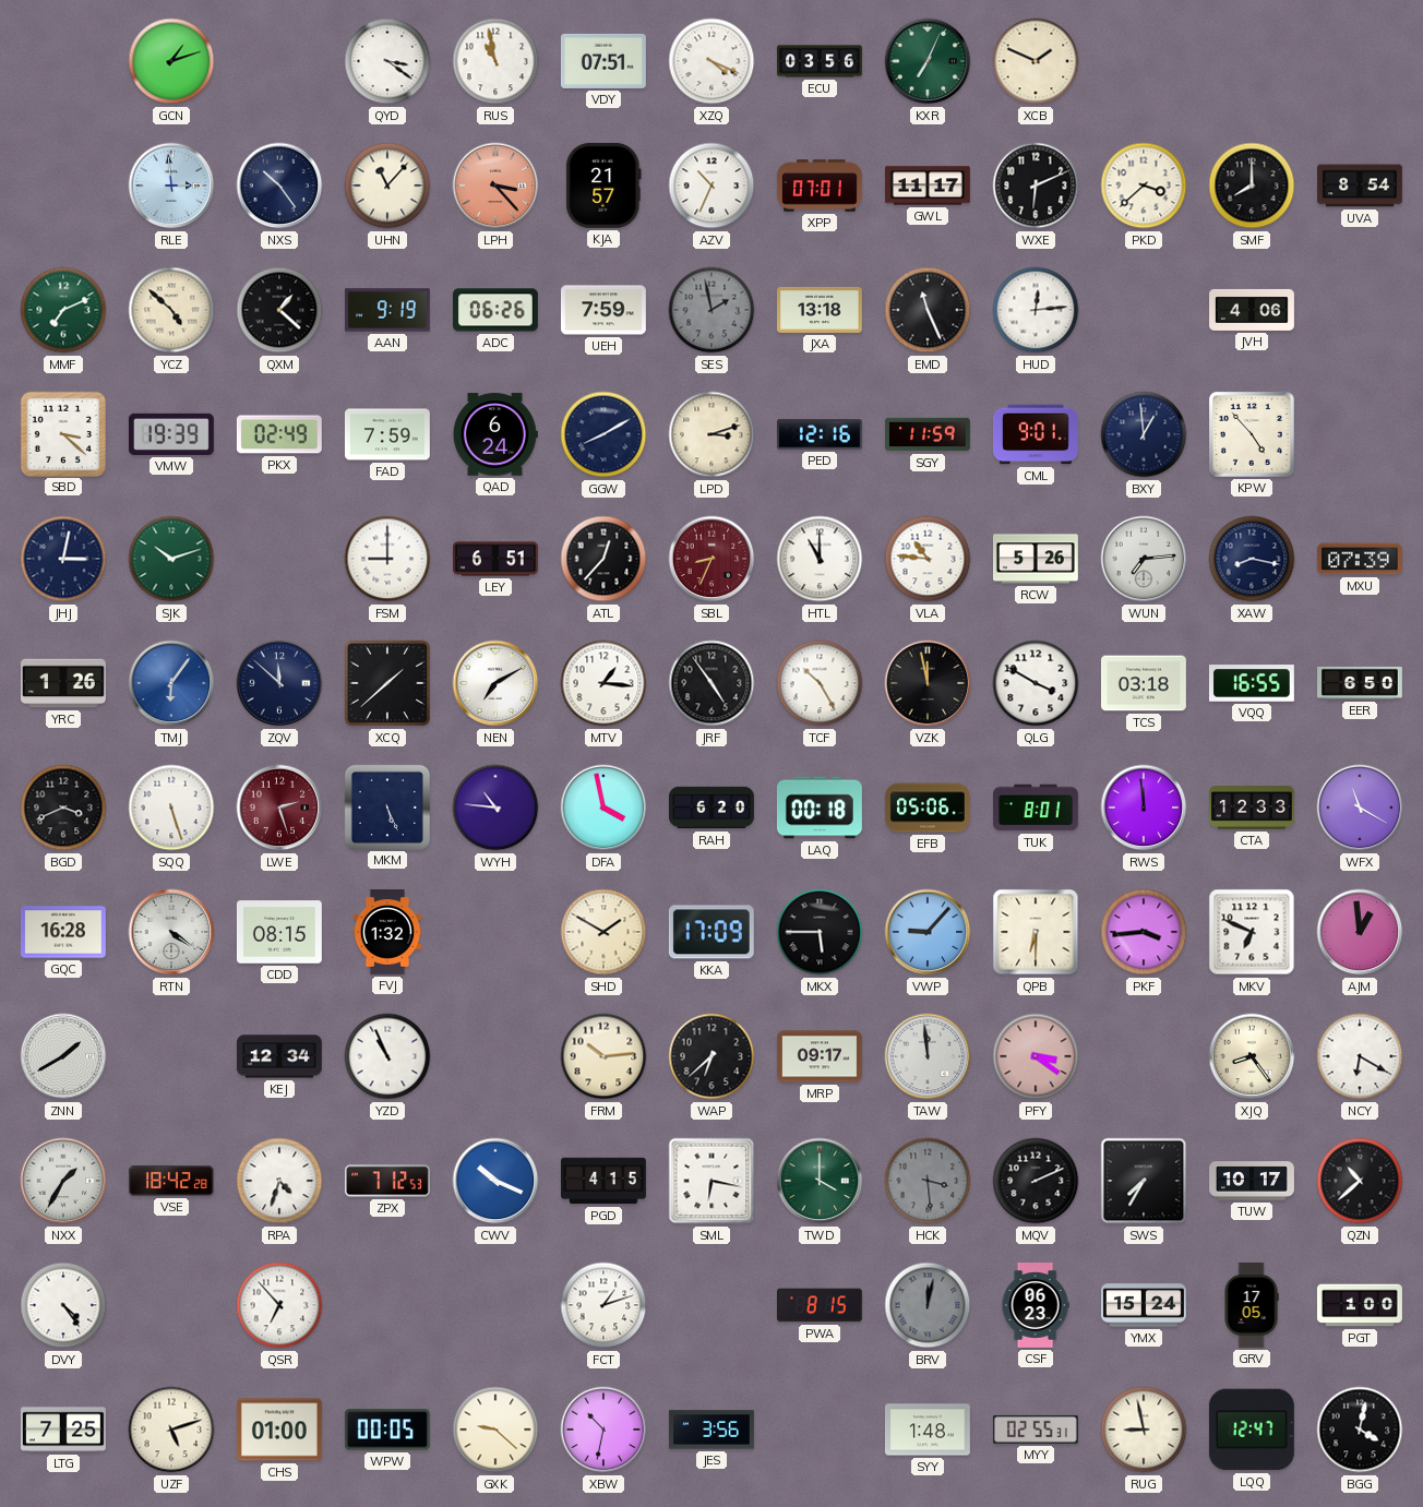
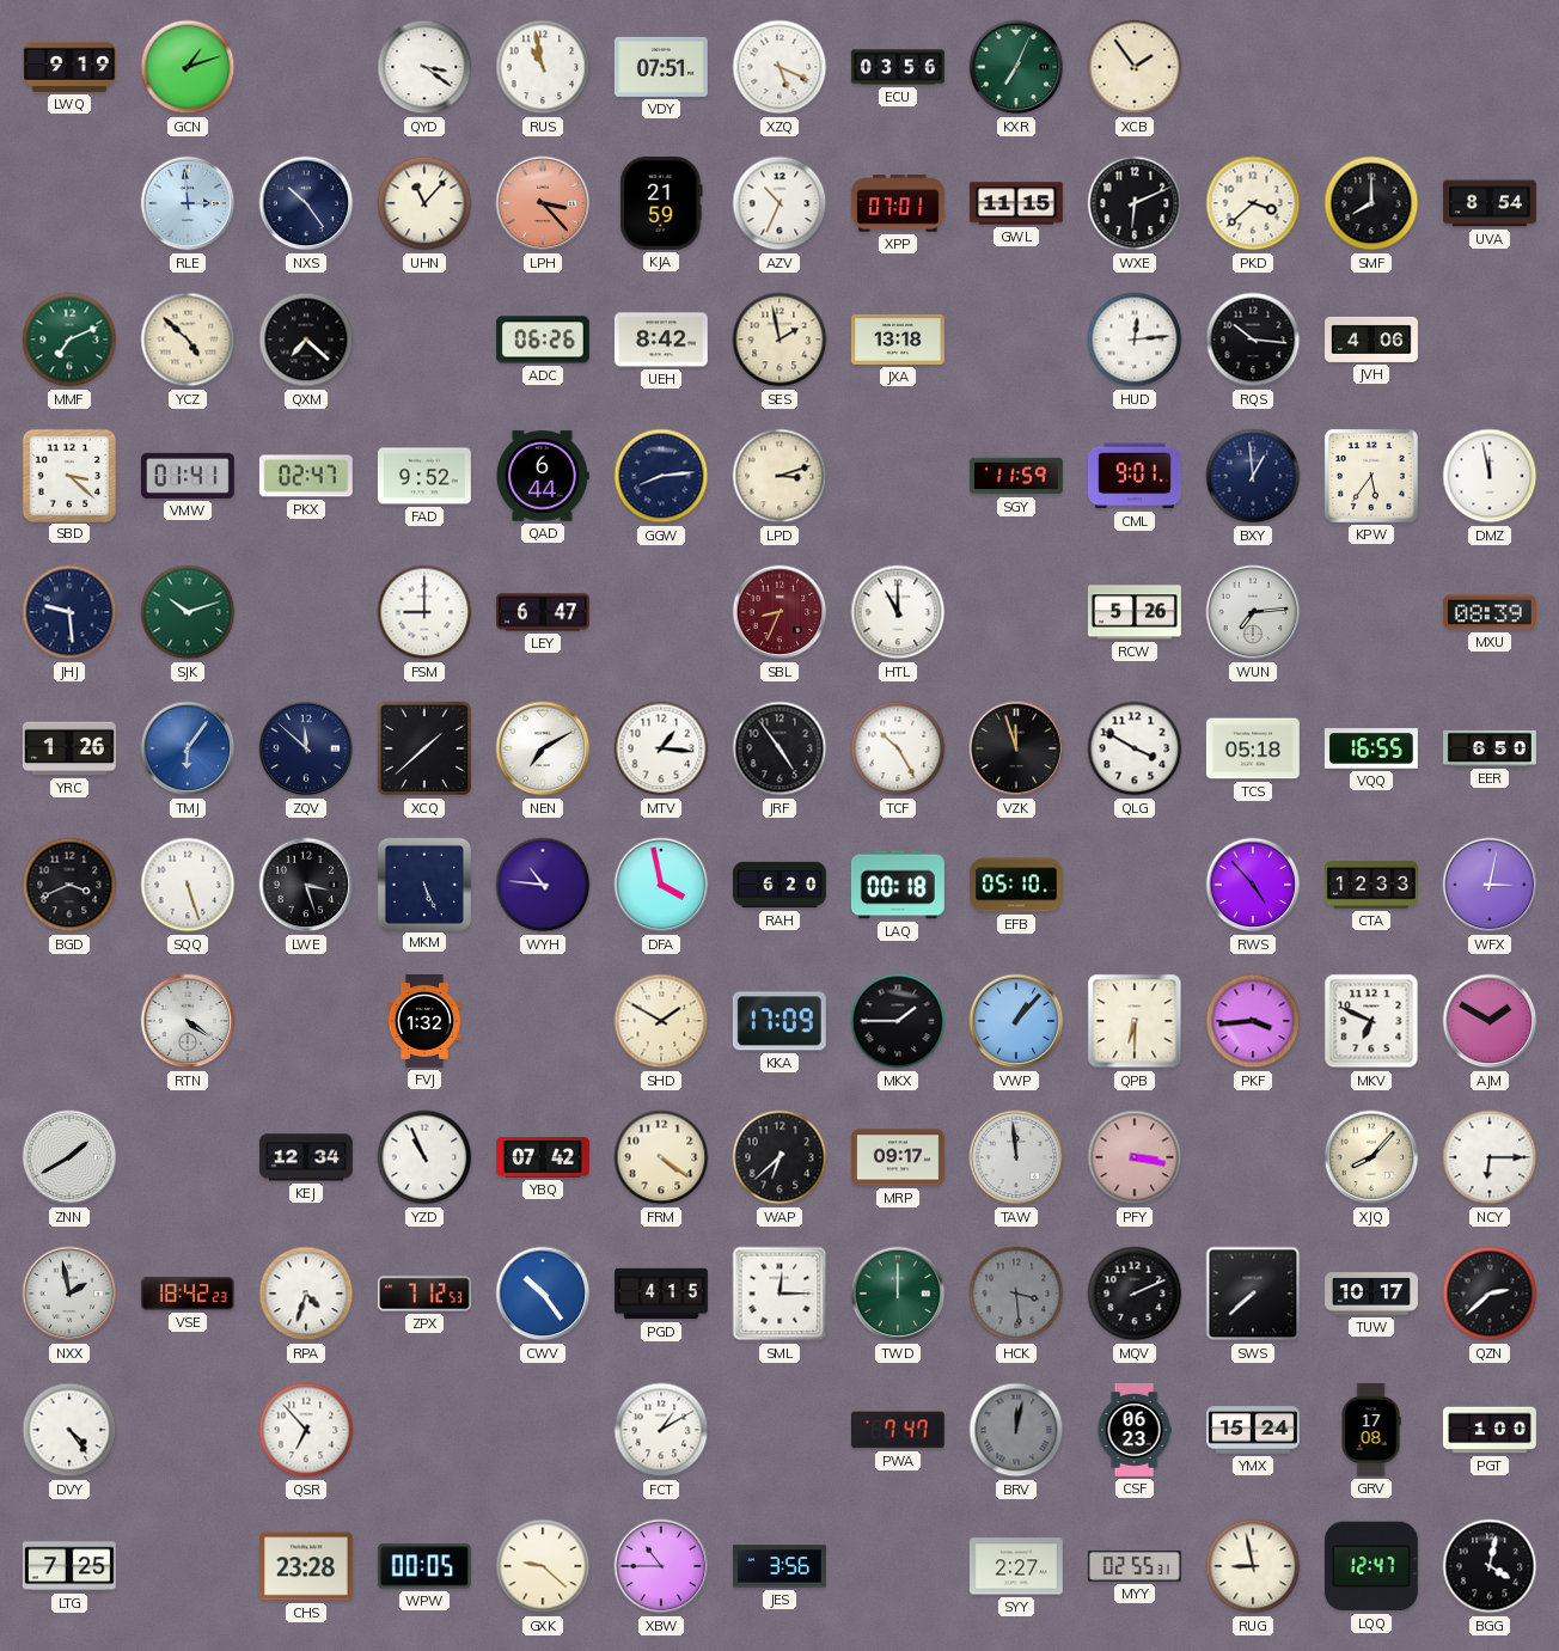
LWQ: none -> 9:19 (69, 67)
XZQ: 4:19 -> 5:19 (779, 67)
XCB: 1:49 -> 1:54 (1135, 67)
KJA: 21:57 -> 21:59 (661, 203)
GWL: 11:17 -> 11:15 (1016, 203)
QXM: 1:22 -> 7:22 (306, 340)
AAN: 9:19 -> none (387, 310)
UEH: 7:59 -> 8:42 (661, 340)
SES dial: grey -> cream (779, 340)
EMD: 11:26 -> none (928, 310)
RQS: none -> 10:16 (1253, 340)
VMW: 19:39 -> 01:41 (188, 476)
PKX: 02:49 -> 02:47 (306, 476)
FAD: 7:59 -> 9:52 (424, 476)
QAD: 6:24 -> 6:44 (543, 476)
GGW: 8:10 -> 8:14 (661, 476)
PED: 12:16 -> none (820, 434)
KPW: 4:53 -> 5:36 (1371, 476)
DMZ: none -> 11:58 (1490, 476)
JHJ: 3:02 -> 9:29 (69, 612)
LEY: 6:51 -> 6:47 (544, 612)
ATL: 12:37 -> none (603, 559)
VLA: 10:46 -> none (928, 559)
XAW: 8:17 -> none (1252, 559)
MXU: 07:39 -> 08:39 (1490, 612)
VZK: 11:58 -> 11:57 (1016, 748)
TCS: 03:18 -> 05:18 (1253, 748)
LWE: 2:27 -> 3:27 (306, 885)
LWE dial: burgundy -> black (306, 885)
EFB: 05:06 -> 05:10 (1016, 885)
TUK: 8:01 -> none (1036, 808)
RWS: 11:59 -> 4:53 (1253, 885)
WFX: 11:20 -> 3:02 (1490, 885)
GQC: 16:28 -> none (63, 932)
CDD: 08:15 -> none (279, 932)
MKX: 5:45 -> 1:45 (898, 1021)
VWP: 9:07 -> 1:07 (1016, 1021)
AJM: 12:59 -> 1:50 (1490, 1021)
YBQ: none -> 07:42 (543, 1157)
FRM: 10:14 -> 4:21 (661, 1157)
PFY: 3:21 -> 3:17 (1135, 1157)
XJQ: 8:24 -> 8:07 (1371, 1157)
NCY: 6:20 -> 6:15 (1490, 1157)
NXX: 1:35 -> 1:58 (69, 1294)
VSE: 18:42:28 -> 18:42:23 (188, 1294)
CWV: 10:19 -> 10:24 (543, 1294)
SML: 6:17 -> 12:15 (779, 1294)
TWD: 4:00 -> 12:00 (898, 1294)
SWS: 7:35 -> 7:38 (1253, 1294)
QZN: 10:38 -> 2:38 (1490, 1294)
FCT: 1:12 -> 1:10 (661, 1430)
PWA: 8:15 -> 7:47 (898, 1430)
GRV: 17:05 -> 17:08 (1371, 1430)
UZF: 5:12 -> none (171, 1430)
CHS: 01:00 -> 23:28 (306, 1566)
XBW: 10:32 -> 10:45 (661, 1566)
SYY: 1:48 -> 2:27 (1016, 1566)
